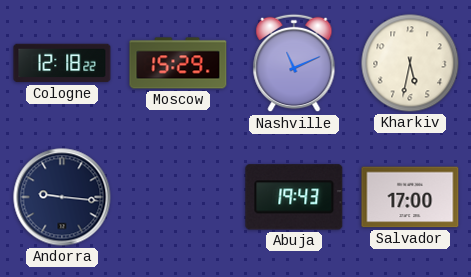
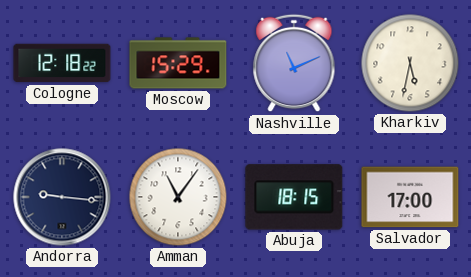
Amman: none -> 11:06 (178, 197)
Abuja: 19:43 -> 18:15 (294, 197)
